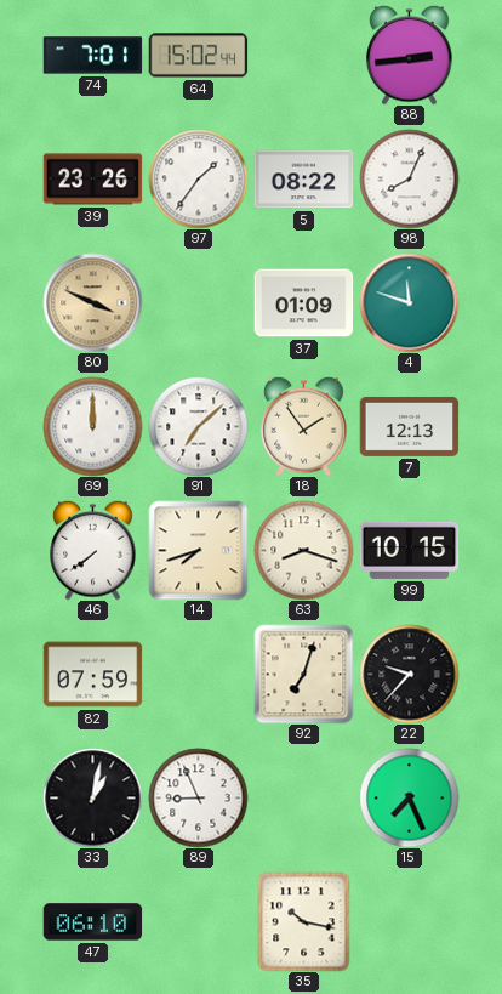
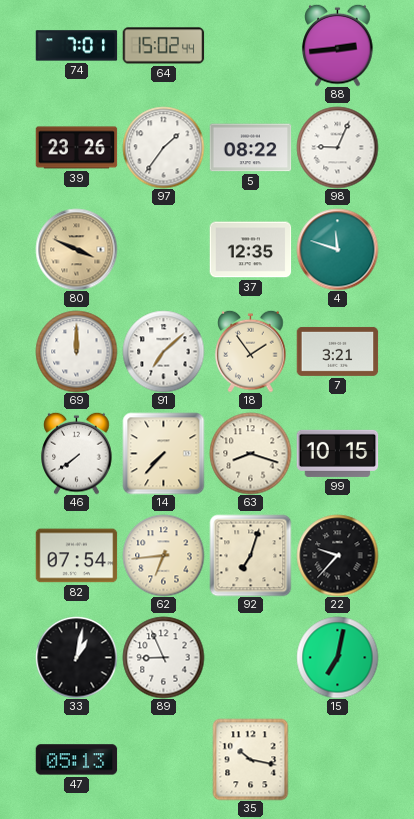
98: 8:04 -> 9:04 (337, 147)
37: 01:09 -> 12:35 (250, 250)
7: 12:13 -> 3:21 (337, 351)
14: 7:42 -> 7:37 (163, 453)
82: 07:59 -> 07:54 (76, 556)
62: none -> 6:44 (163, 555)
15: 7:26 -> 7:02 (337, 657)
47: 06:10 -> 05:13 (76, 760)
